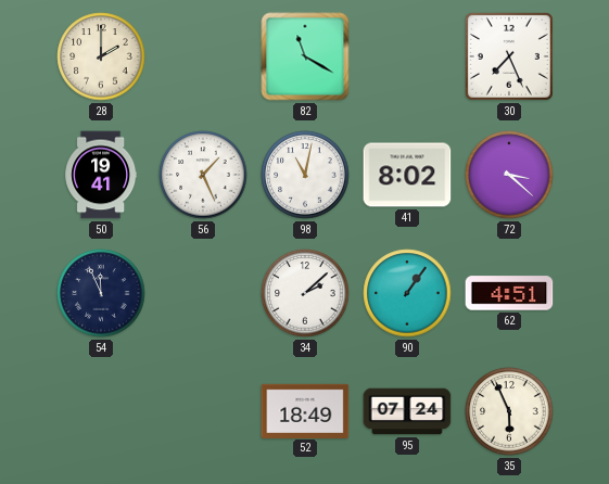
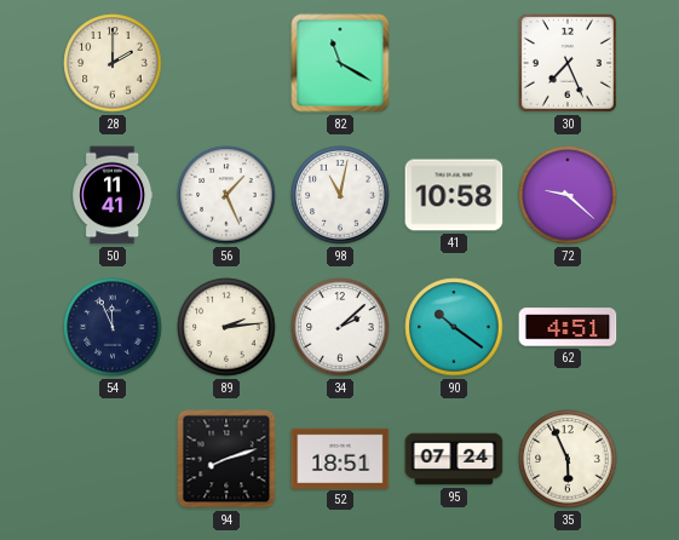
50: 19:41 -> 11:41 (113, 195)
41: 8:02 -> 10:58 (454, 195)
72: 3:22 -> 9:22 (568, 195)
89: none -> 2:14 (226, 327)
90: 1:06 -> 10:21 (454, 327)
94: none -> 8:12 (226, 459)
52: 18:49 -> 18:51 (340, 458)
